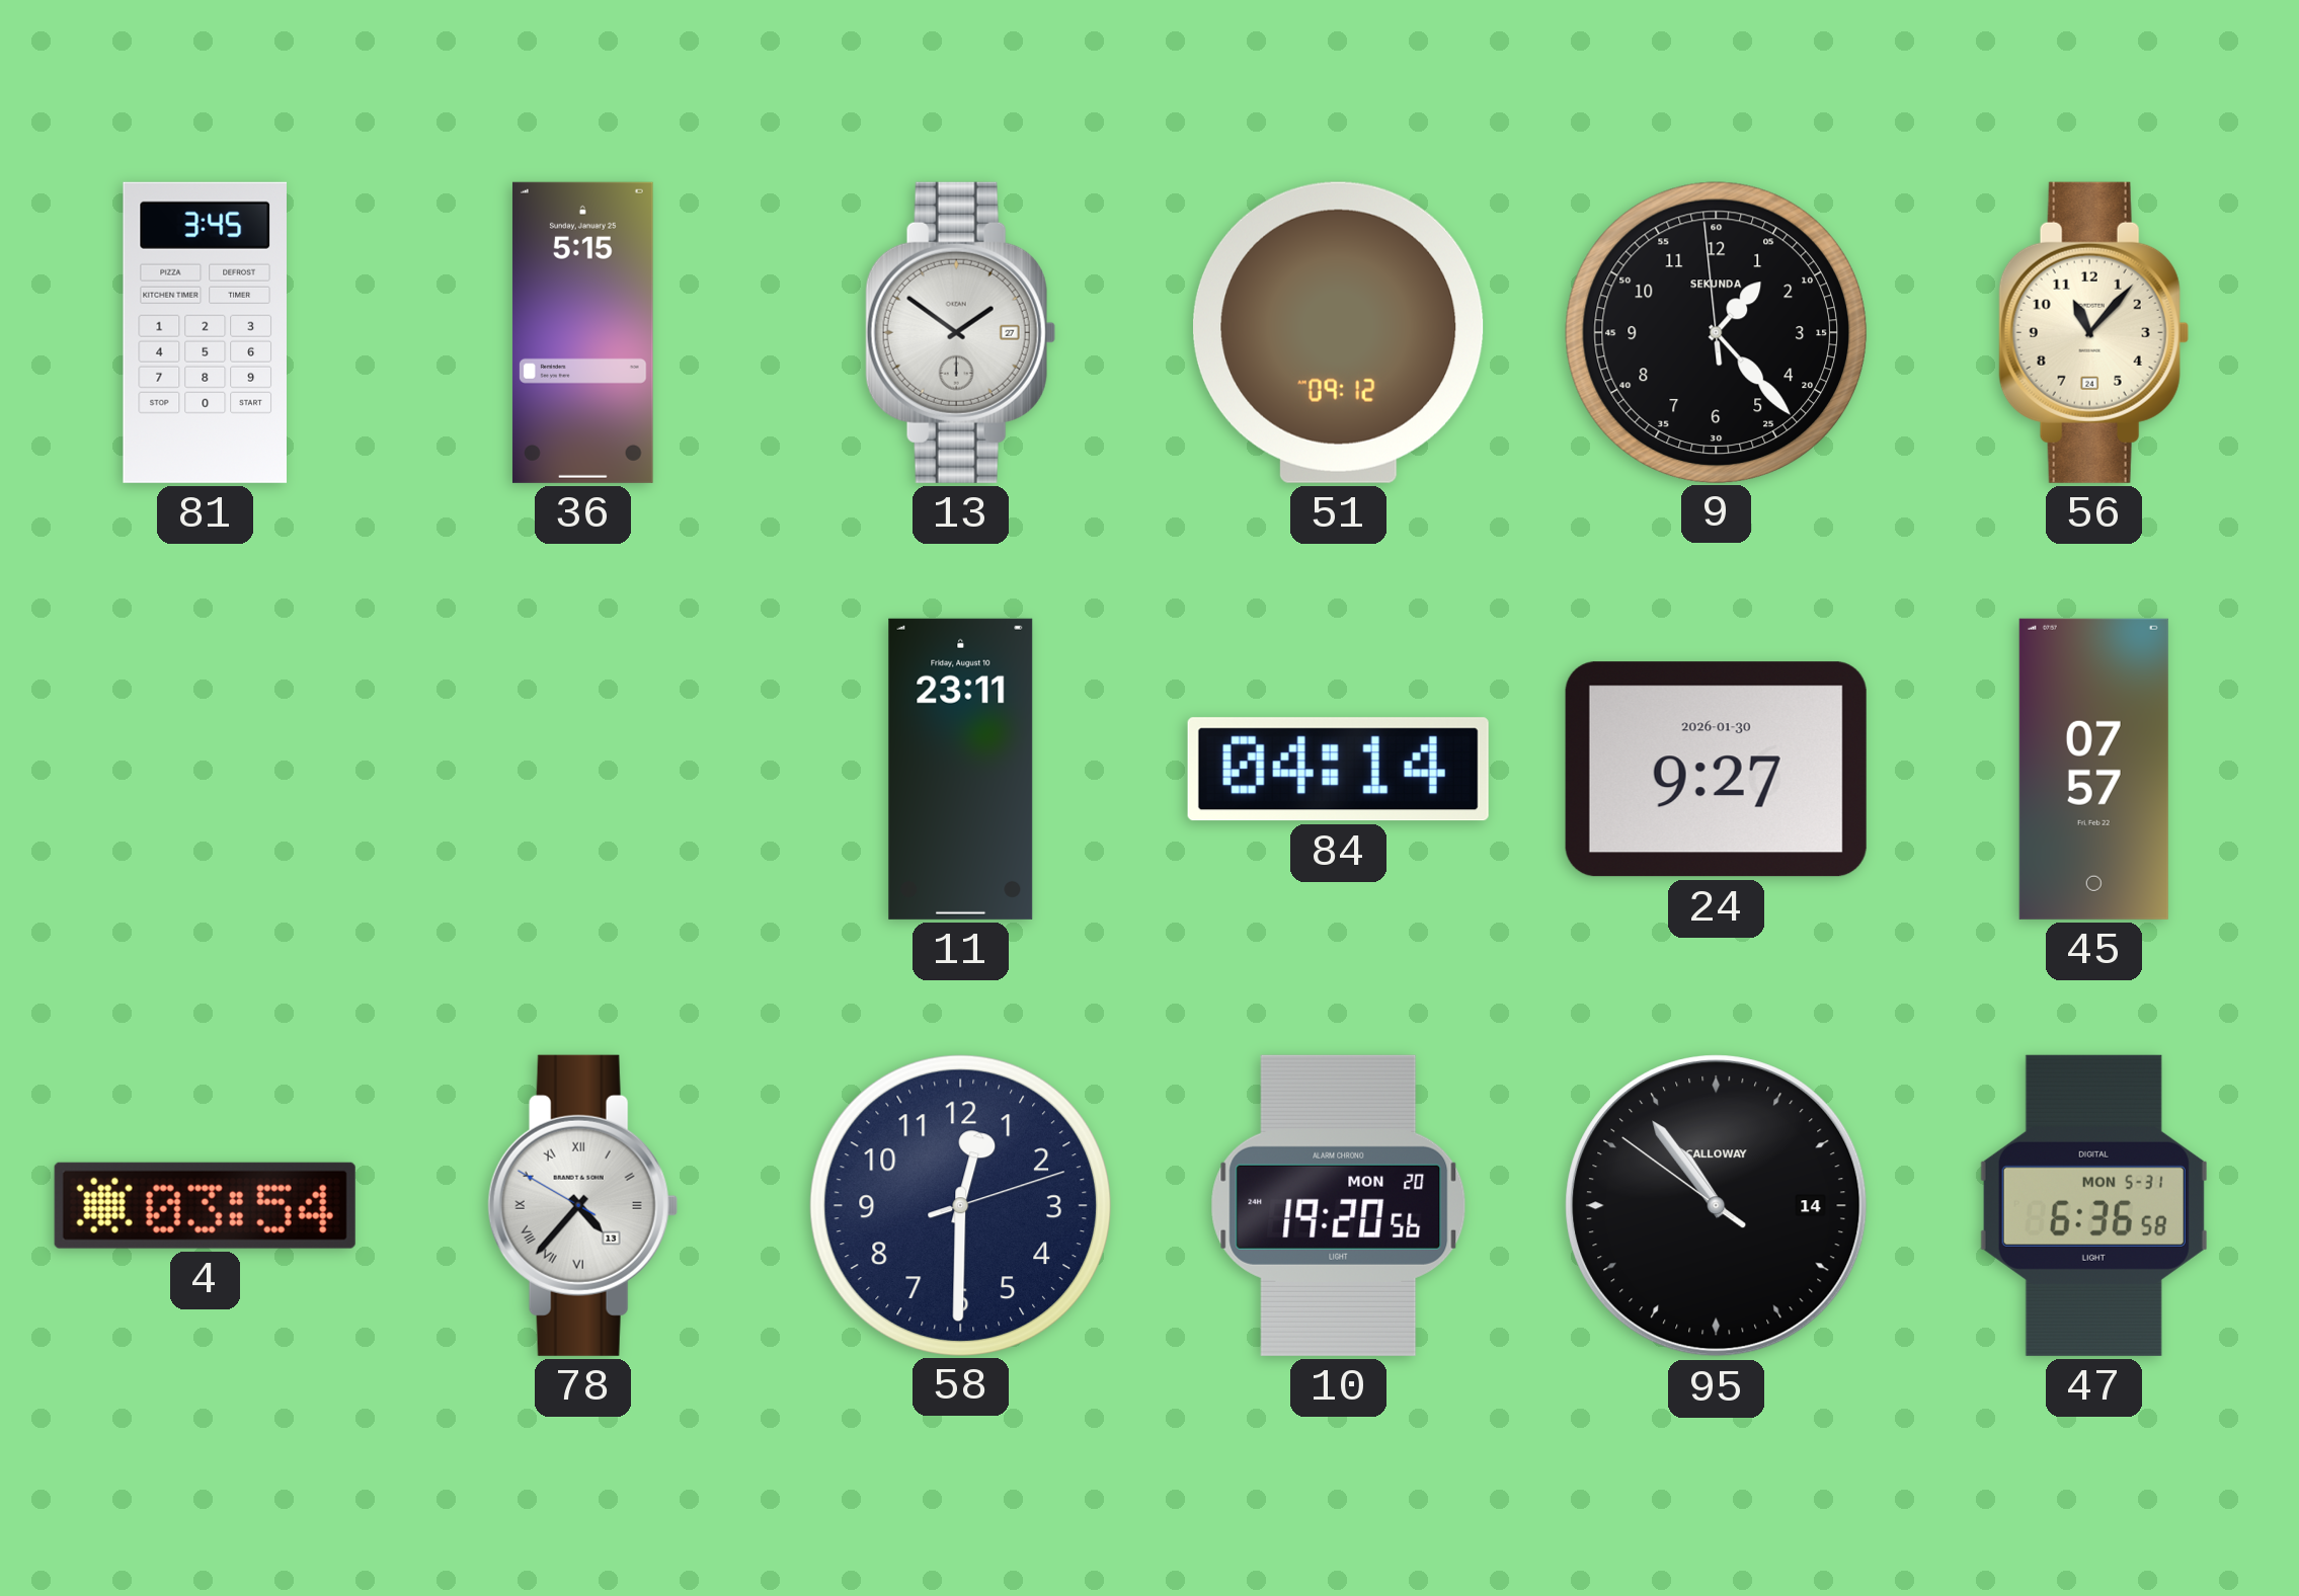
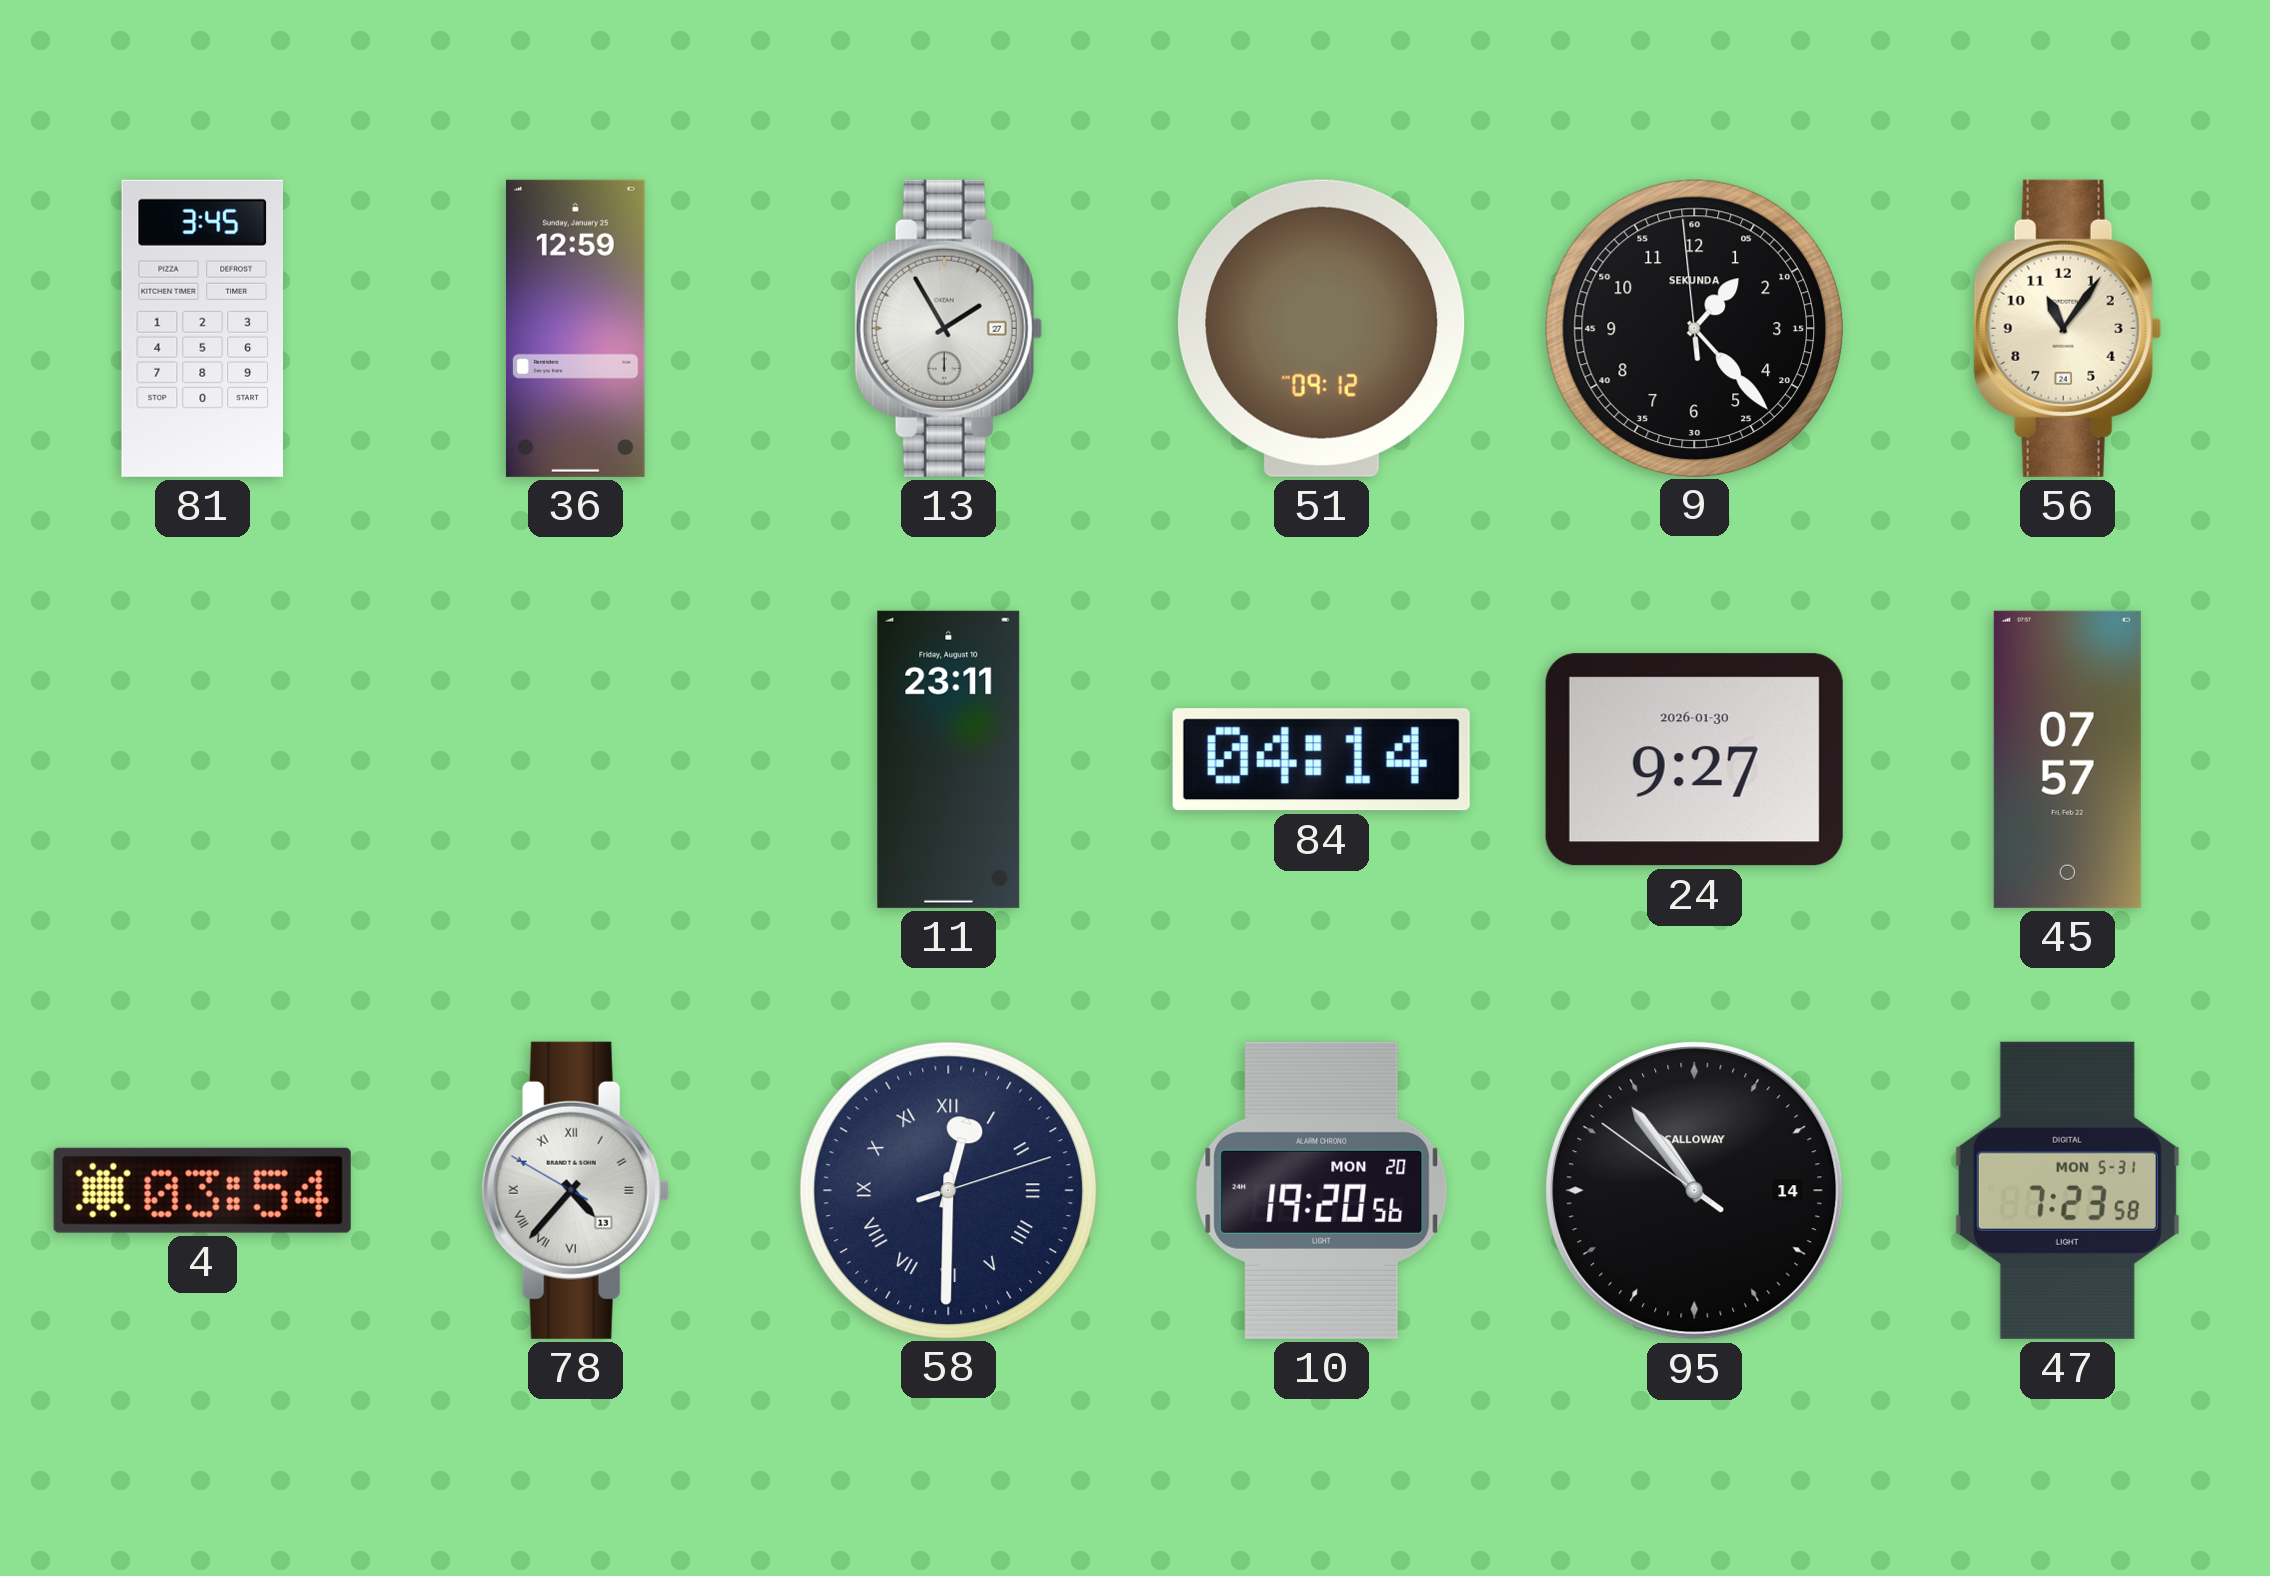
36: 5:15 -> 12:59 (575, 328)
13: 1:51 -> 1:55 (948, 328)
56: 11:07 -> 11:06 (2067, 328)
58 numerals: Arabic -> Roman (948, 1190)
47: 6:36 -> 7:23 (2067, 1190)
